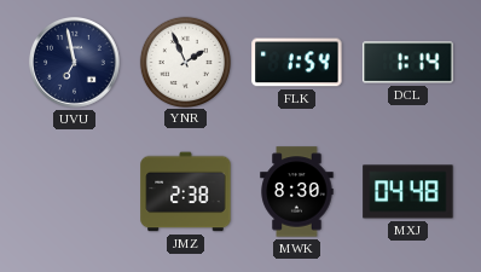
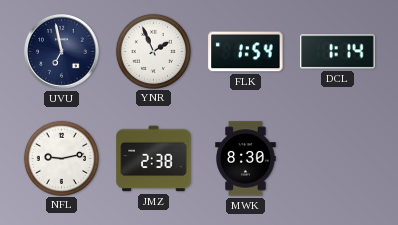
NFL: none -> 9:13 (61, 158)
MXJ: 04:48 -> none (408, 192)
